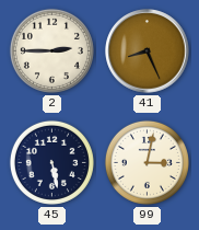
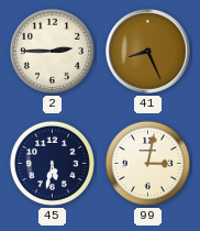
45: 5:28 -> 5:32 (52, 163)
